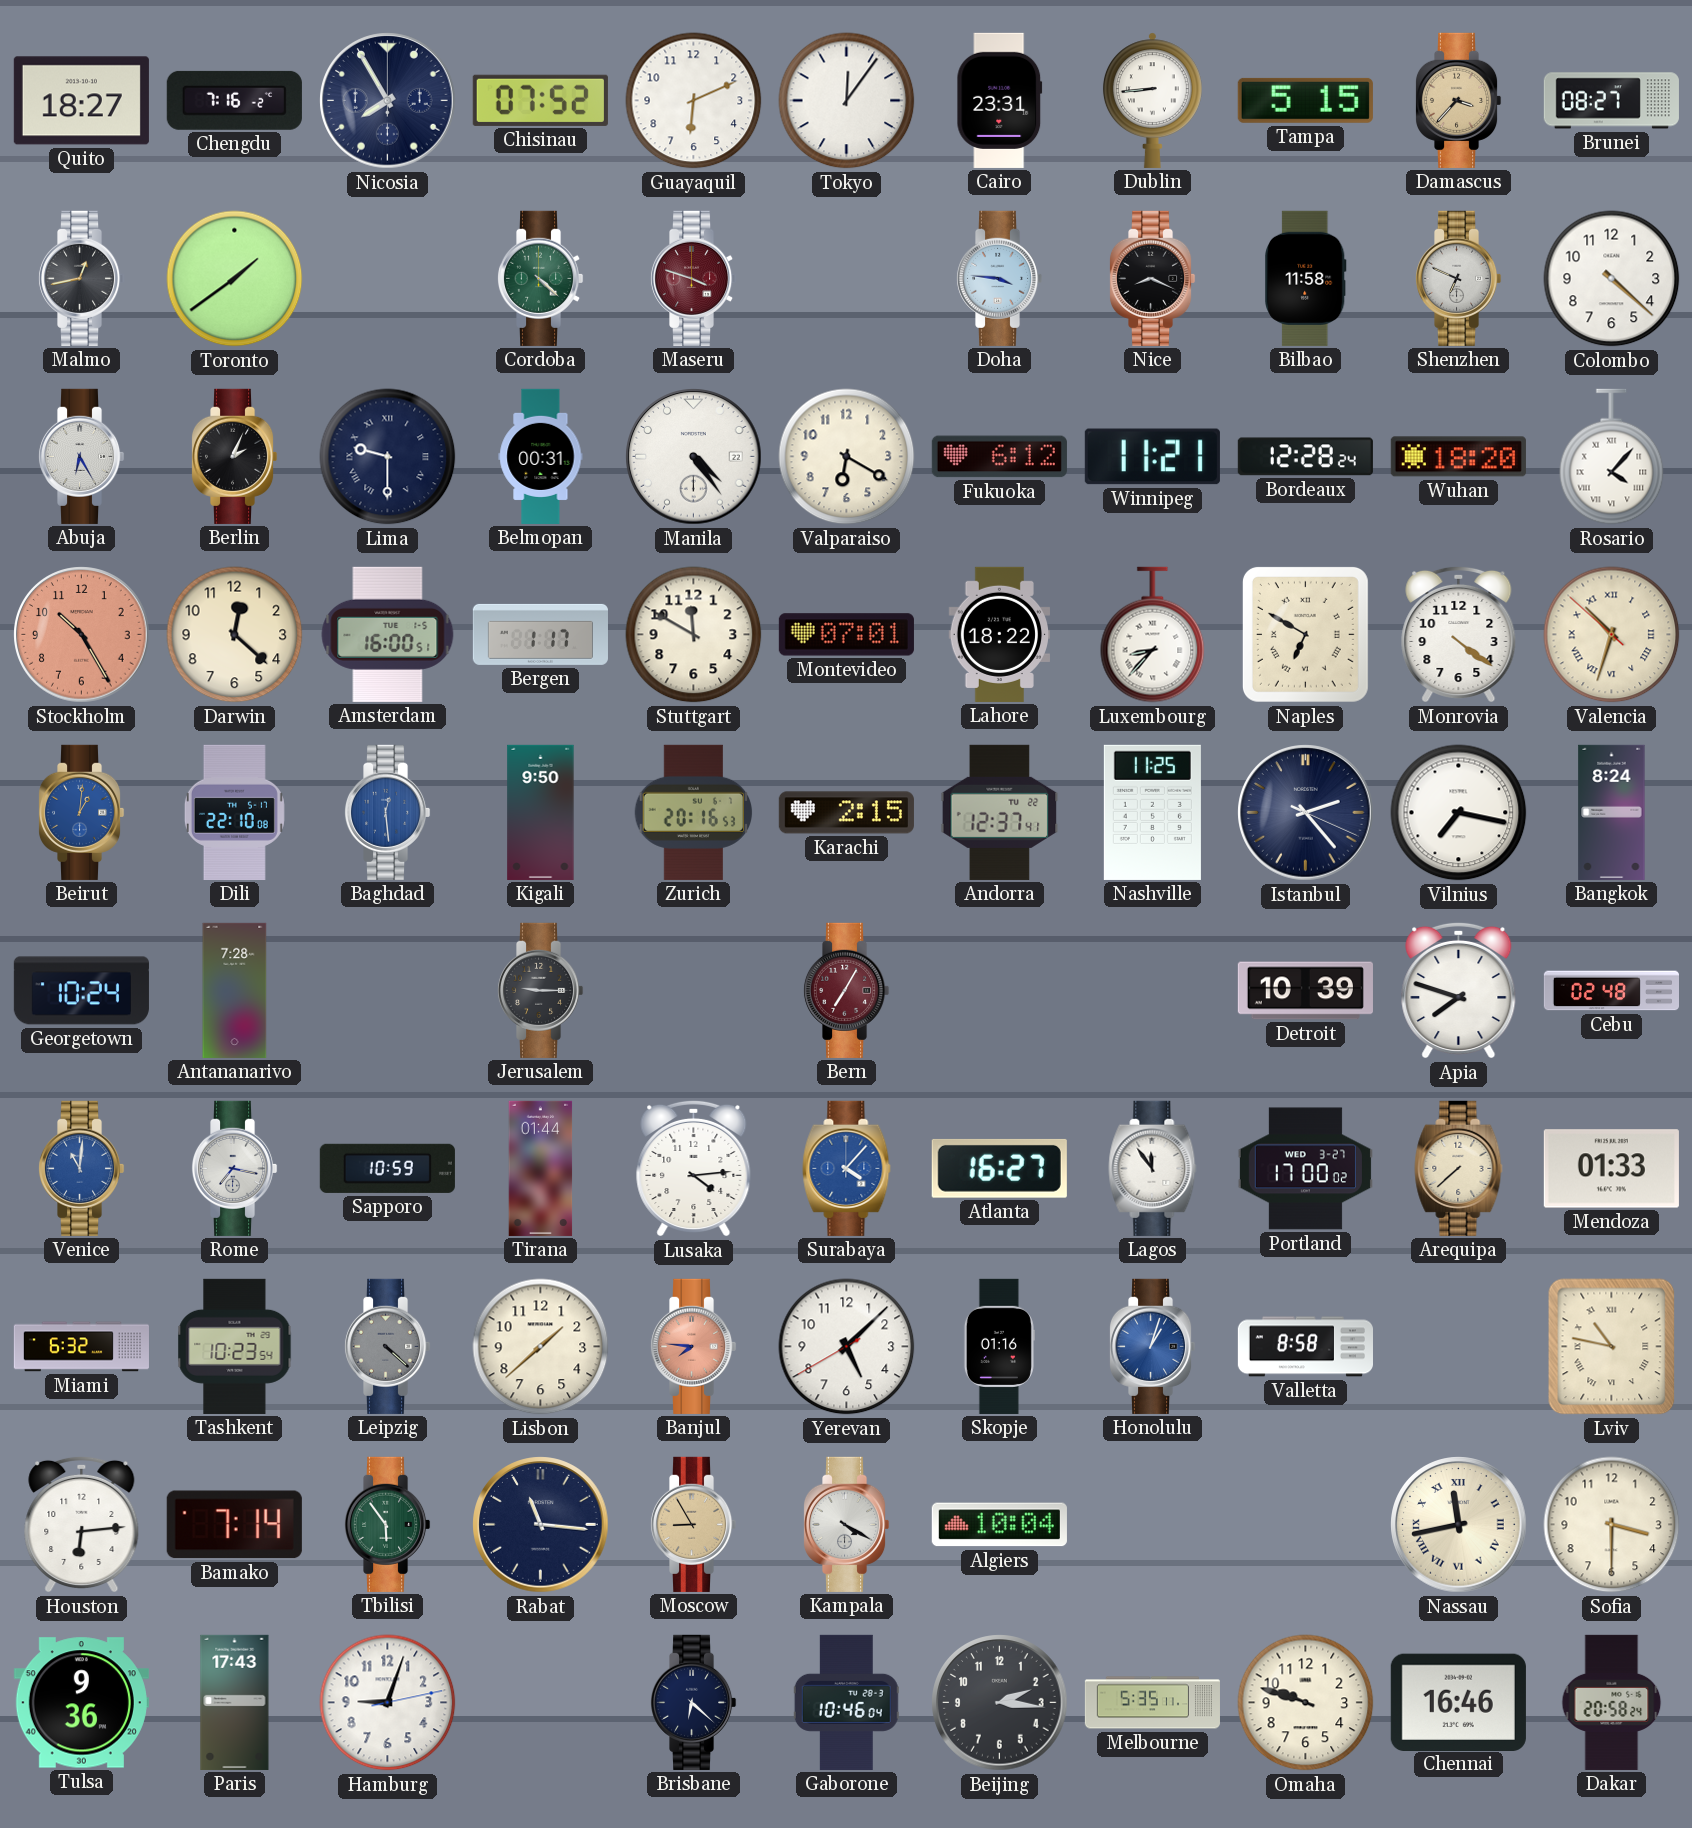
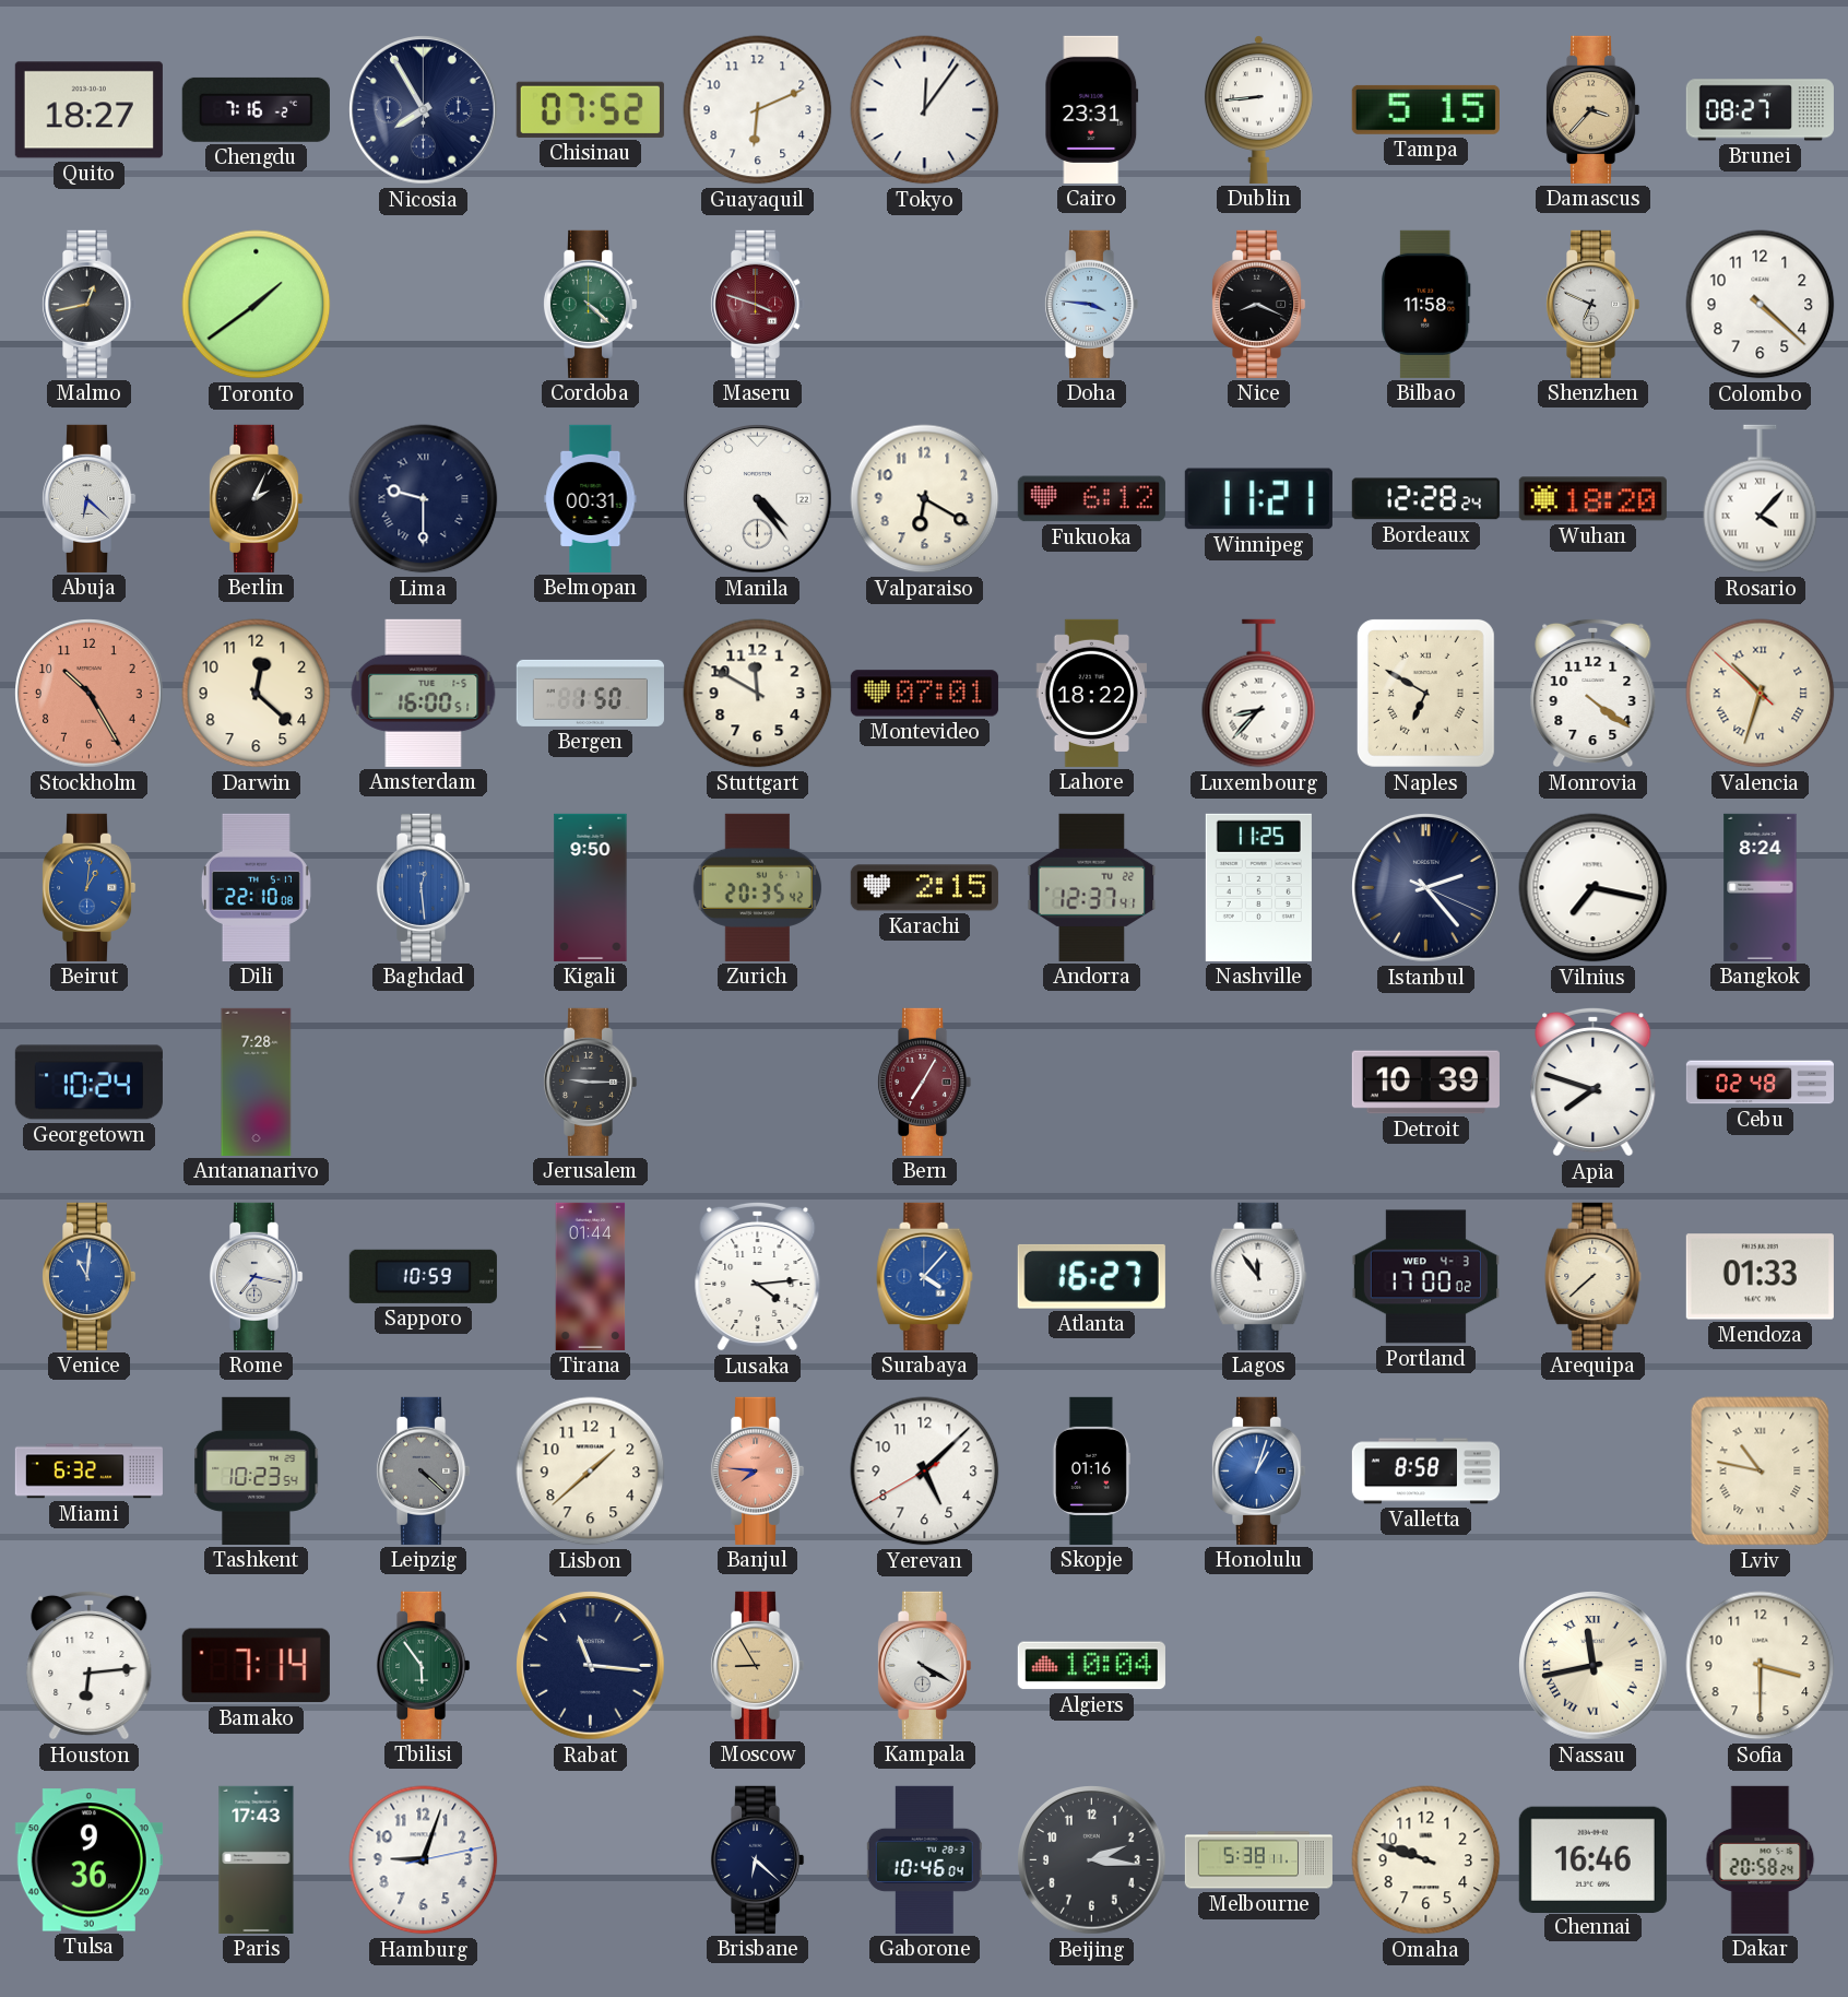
Abuja: 6:25 -> 6:22 (88, 498)
Bergen: 1:17 -> 1:50 (590, 693)
Zurich: 20:16 -> 20:35 (758, 887)
Portland date: WED 3-27 -> WED 4-3 (1425, 1277)
Melbourne: 5:35 -> 5:38 (1258, 1860)
